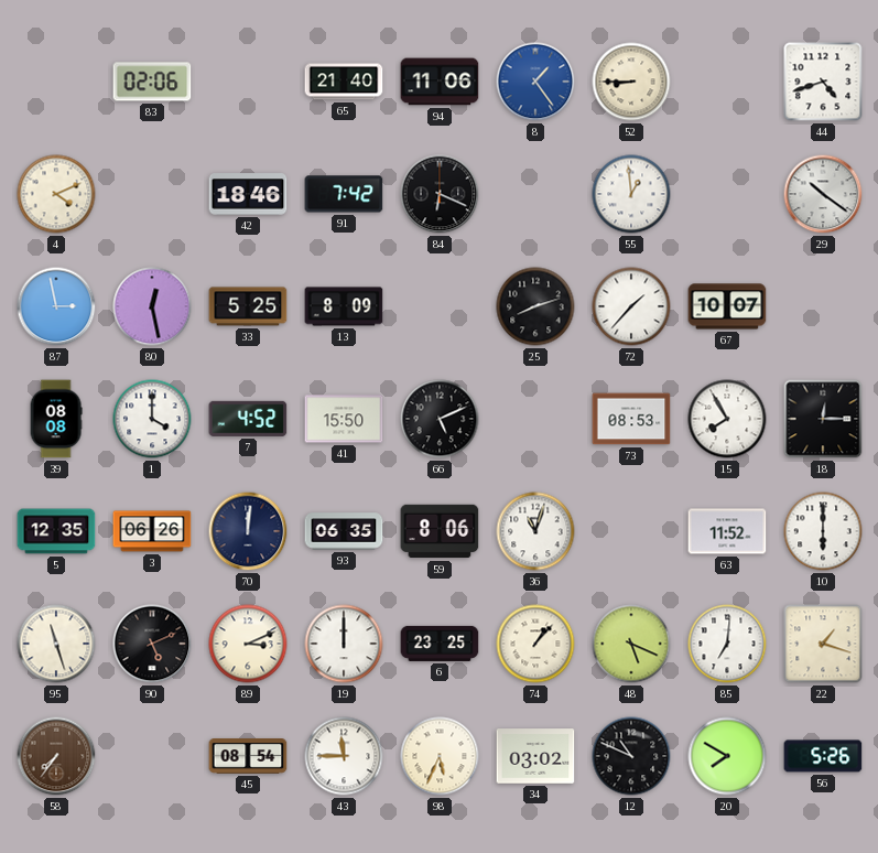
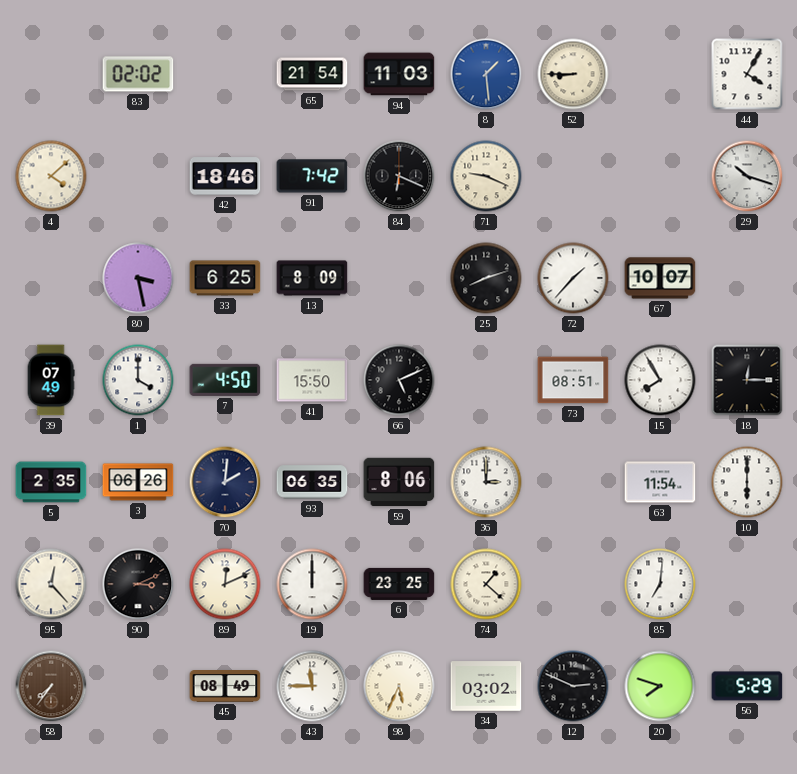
83: 02:06 -> 02:02 (138, 74)
65: 21:40 -> 21:54 (312, 74)
94: 11:06 -> 11:03 (399, 74)
8: 1:24 -> 1:29 (486, 74)
44: 4:42 -> 4:05 (747, 74)
4: 4:11 -> 4:08 (51, 176)
71: none -> 9:19 (486, 176)
55: 12:59 -> none (631, 194)
29: 10:21 -> 10:18 (747, 176)
87: 2:58 -> none (56, 306)
80: 12:28 -> 3:28 (138, 278)
33: 5:25 -> 6:25 (225, 278)
39: 08:08 -> 07:49 (51, 380)
7: 4:52 -> 4:50 (225, 380)
73: 08:53 -> 08:51 (573, 380)
5: 12:35 -> 2:35 (51, 482)
70: 12:01 -> 2:01 (225, 482)
36: 11:03 -> 3:00 (486, 482)
63: 11:52 -> 11:54 (660, 482)
95: 11:27 -> 12:23 (51, 584)
90: 5:11 -> 3:11 (138, 584)
89: 3:11 -> 12:11 (225, 584)
74: 1:07 -> 1:22 (486, 584)
48: 5:19 -> none (631, 644)
22: 1:18 -> none (823, 644)
45: 08:54 -> 08:49 (225, 687)
12: 10:49 -> 2:49 (573, 686)
20: 7:50 -> 7:48 (660, 686)
56: 5:26 -> 5:29 (747, 686)
